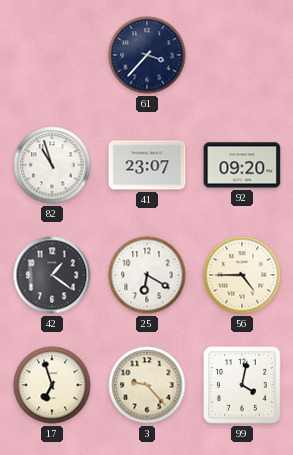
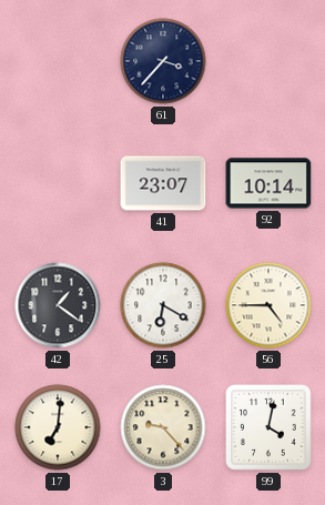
82: 10:57 -> none (52, 165)
92: 09:20 -> 10:14 (268, 183)
17: 6:57 -> 7:01 (58, 427)
